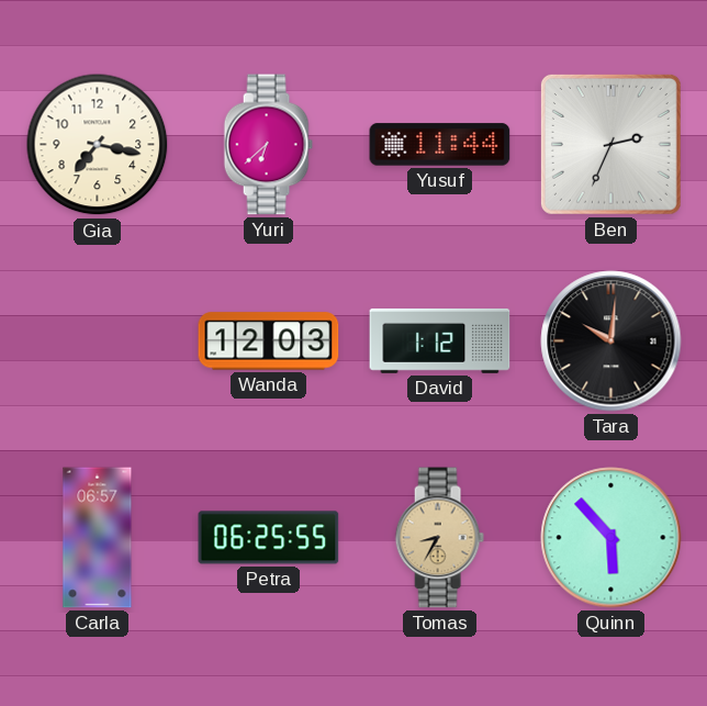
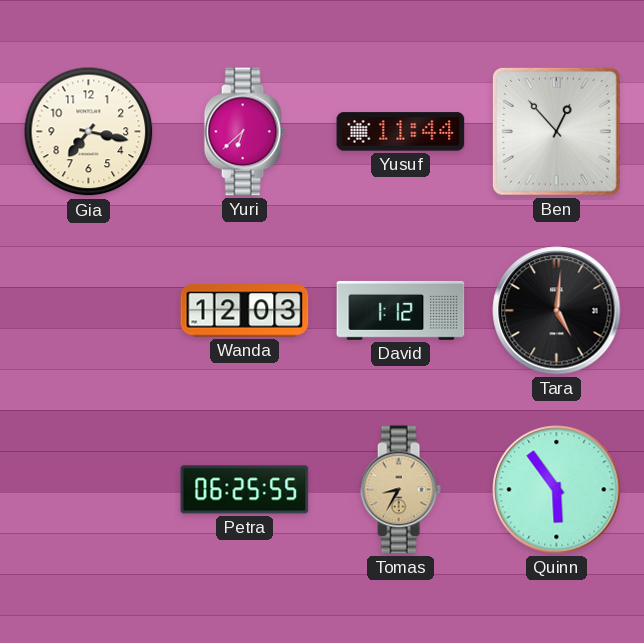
Ben: 2:34 -> 12:53 (556, 131)
Tara: 10:01 -> 5:01 (557, 311)
Carla: 06:57 -> none (98, 538)
Quinn: 5:53 -> 5:54 (557, 490)
